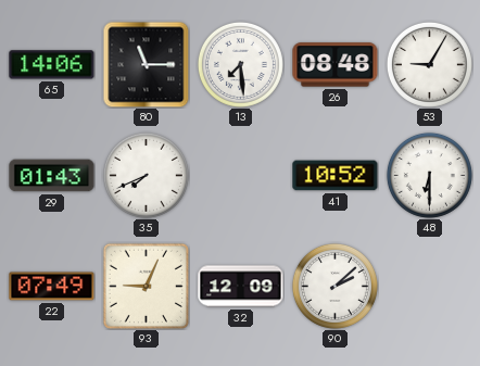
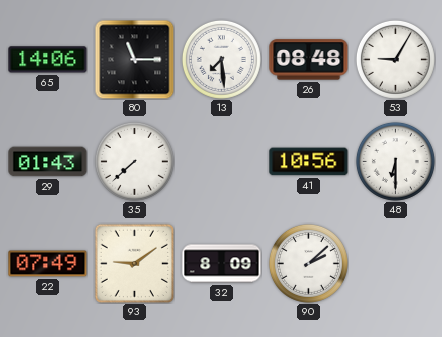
35: 7:41 -> 7:38 (134, 161)
41: 10:52 -> 10:56 (309, 162)
93: 9:04 -> 9:09 (134, 263)
32: 12:09 -> 8:09 (222, 264)
